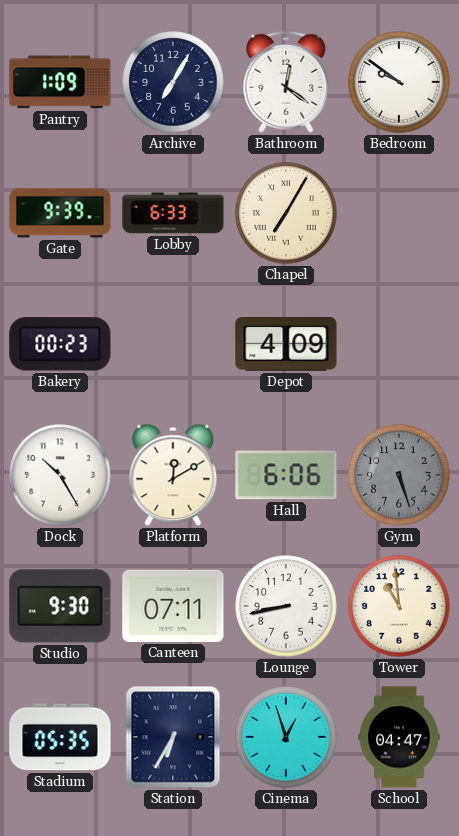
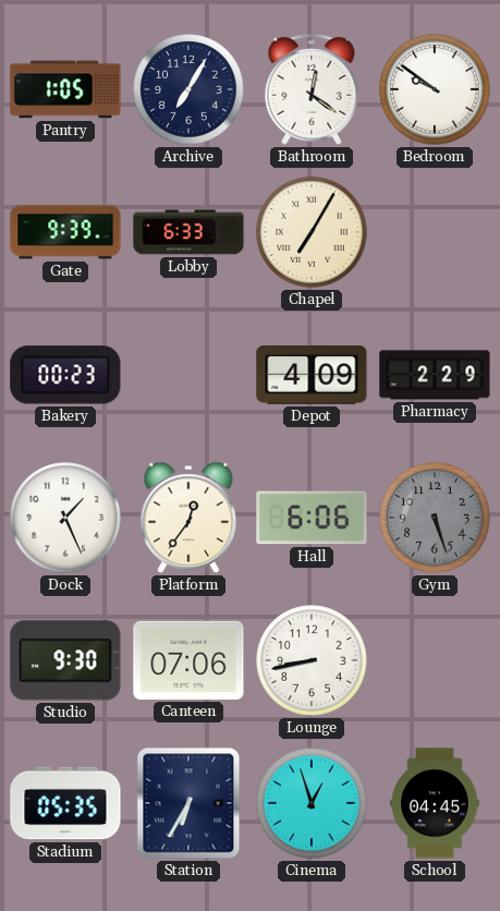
Pantry: 1:09 -> 1:05 (65, 89)
Pharmacy: none -> 2:29 (435, 375)
Dock: 10:25 -> 1:26 (65, 518)
Platform: 12:10 -> 12:36 (188, 518)
Canteen: 07:11 -> 07:06 (188, 660)
Tower: 10:59 -> none (399, 606)
School: 04:47 -> 04:45 (435, 803)
